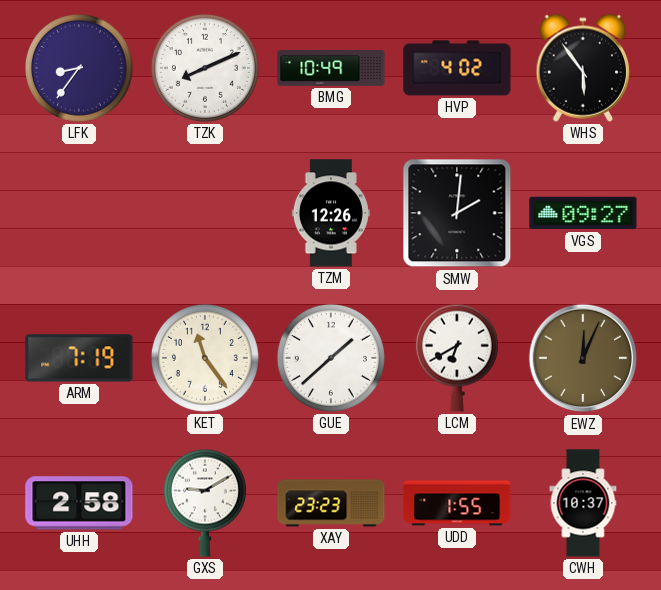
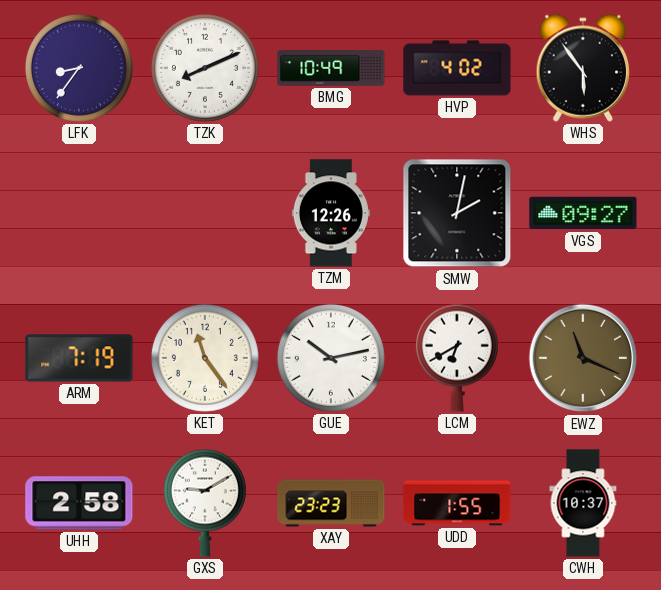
SMW: 2:01 -> 2:02 (457, 213)
GUE: 1:38 -> 10:13 (331, 358)
EWZ: 12:04 -> 11:19 (583, 358)
